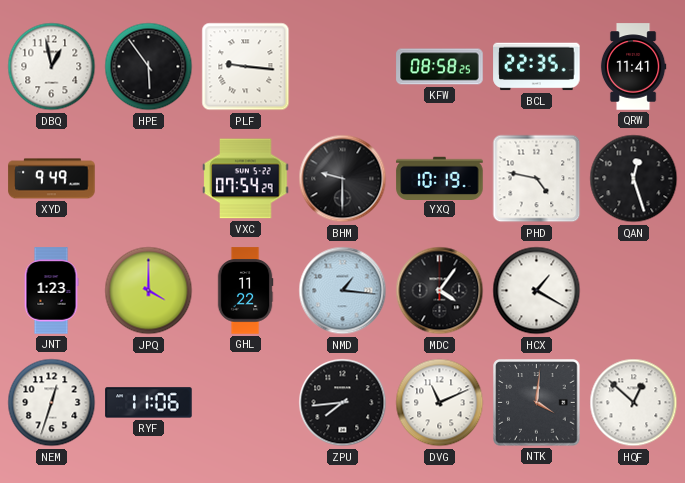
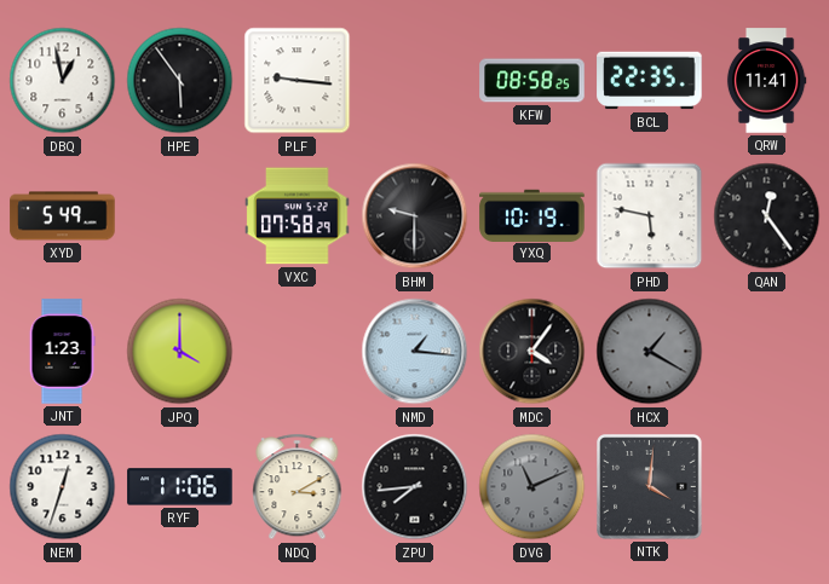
XYD: 9:49 -> 5:49 (63, 216)
VXC: 07:54 -> 07:58 (298, 216)
PHD: 4:47 -> 5:47 (650, 216)
QAN: 12:27 -> 12:24 (767, 216)
GHL: 11:22 -> none (245, 291)
HCX dial: white -> grey (650, 352)
NDQ: none -> 3:10 (298, 487)
DVG dial: white -> grey (532, 487)
HQF: 12:52 -> none (634, 403)
